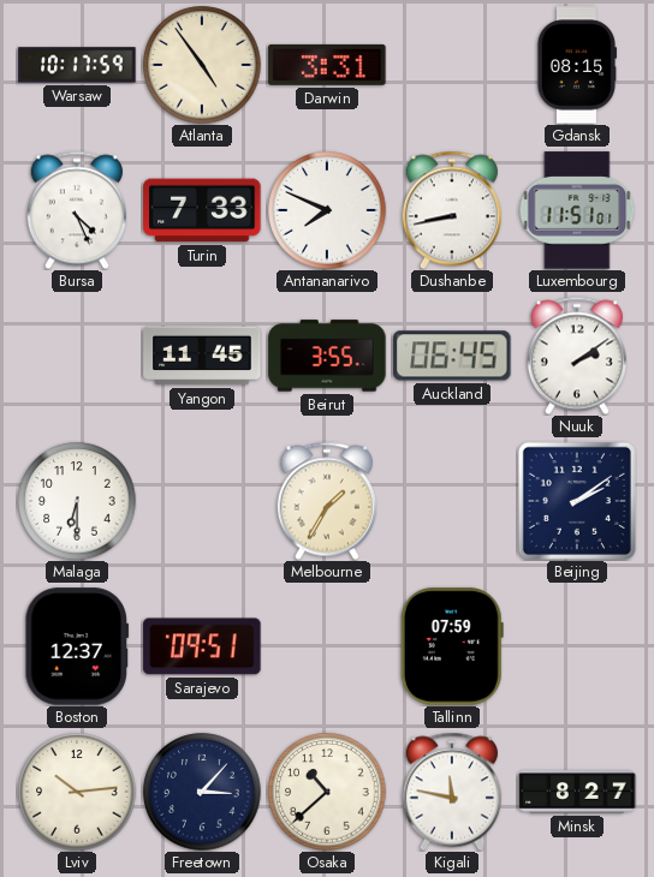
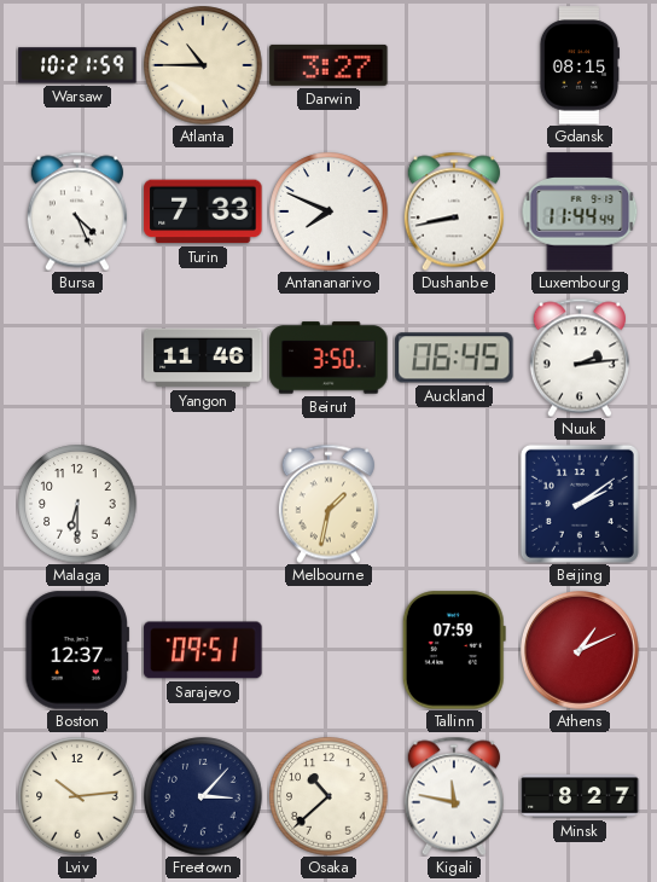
Warsaw: 10:17 -> 10:21 (77, 65)
Atlanta: 4:54 -> 10:45 (203, 65)
Darwin: 3:31 -> 3:27 (328, 65)
Luxembourg: 11:51 -> 11:44 (580, 211)
Yangon: 11:45 -> 11:46 (203, 358)
Beirut: 3:55 -> 3:50 (328, 358)
Nuuk: 2:09 -> 2:14 (580, 358)
Melbourne: 1:35 -> 1:32 (328, 504)
Athens: none -> 1:11 (581, 651)
